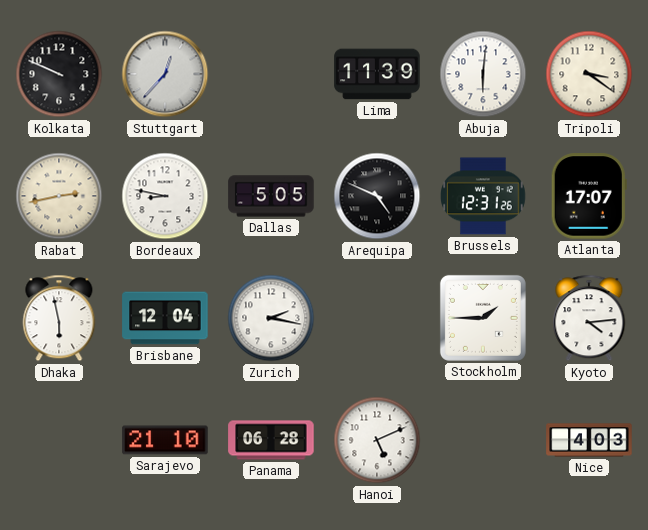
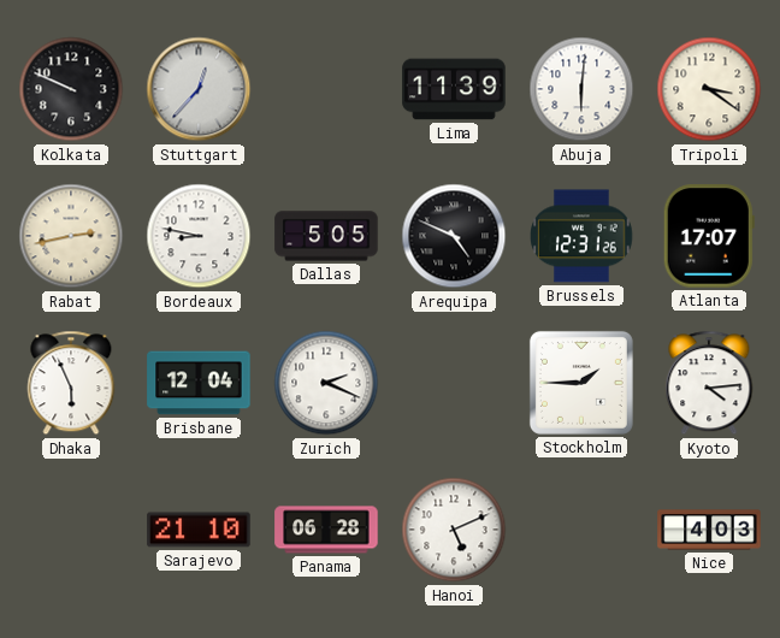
Dhaka: 5:58 -> 5:56 (71, 383)
Zurich: 2:17 -> 2:19 (326, 383)
